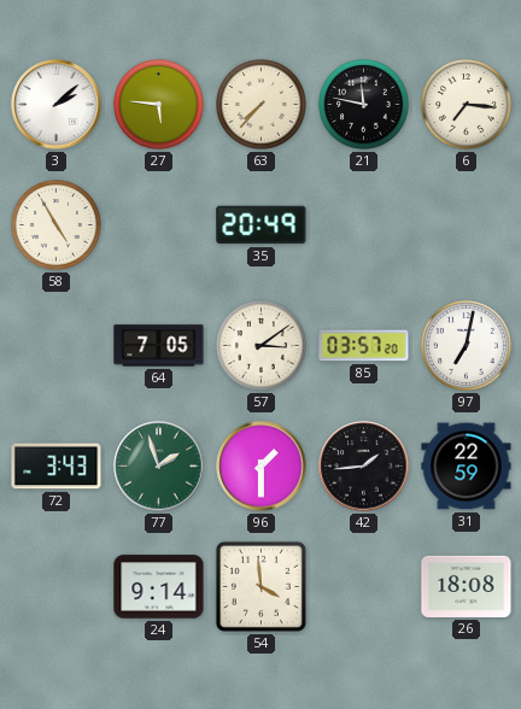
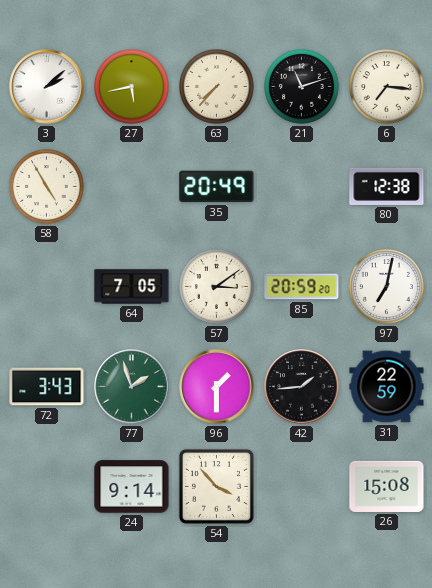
27: 5:46 -> 5:43 (132, 87)
21: 11:47 -> 11:12 (302, 87)
80: none -> 12:38 (387, 186)
85: 03:57 -> 20:59 (302, 287)
54: 3:59 -> 3:53 (216, 486)
26: 18:08 -> 15:08 (387, 486)
